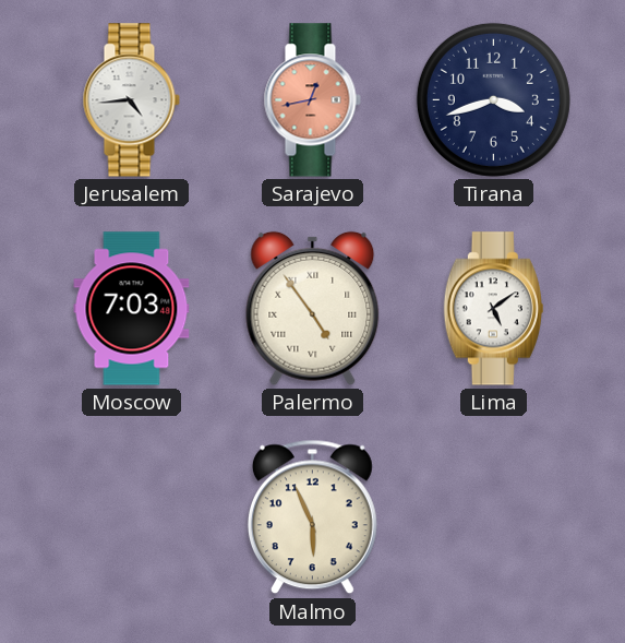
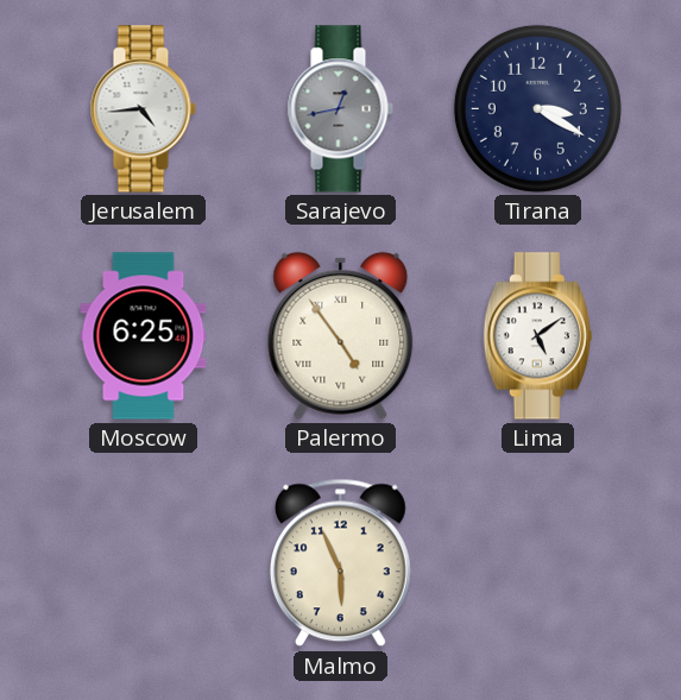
Sarajevo dial: salmon -> grey (340, 109)
Tirana: 3:42 -> 3:20 (537, 108)
Moscow: 7:03 -> 6:25 (144, 336)
